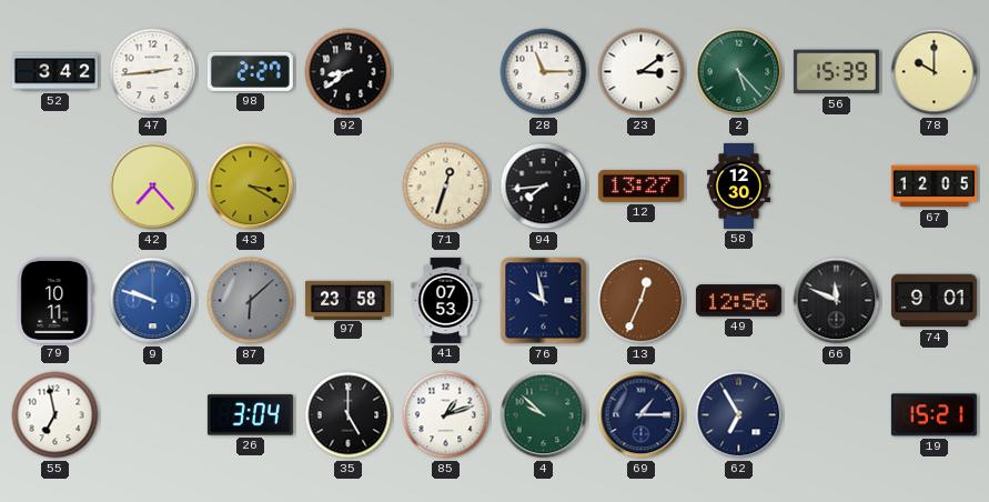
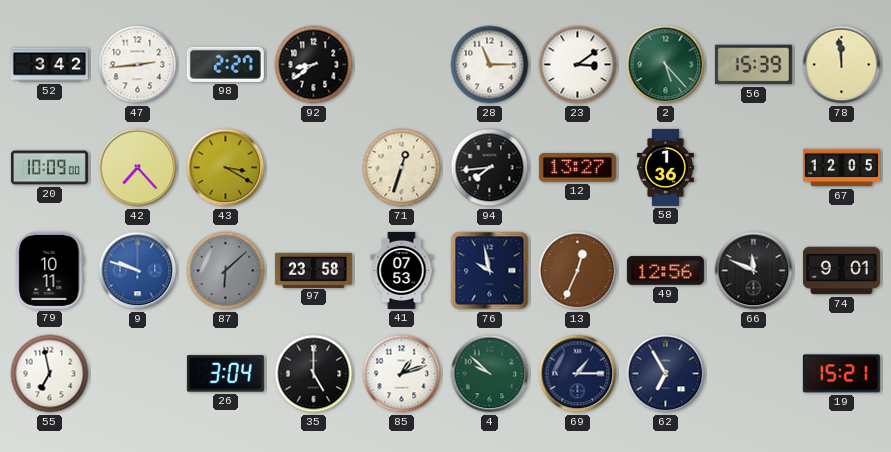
78: 10:00 -> 11:59 (842, 65)
20: none -> 10:09 (49, 168)
58: 12:30 -> 1:36 (665, 167)
